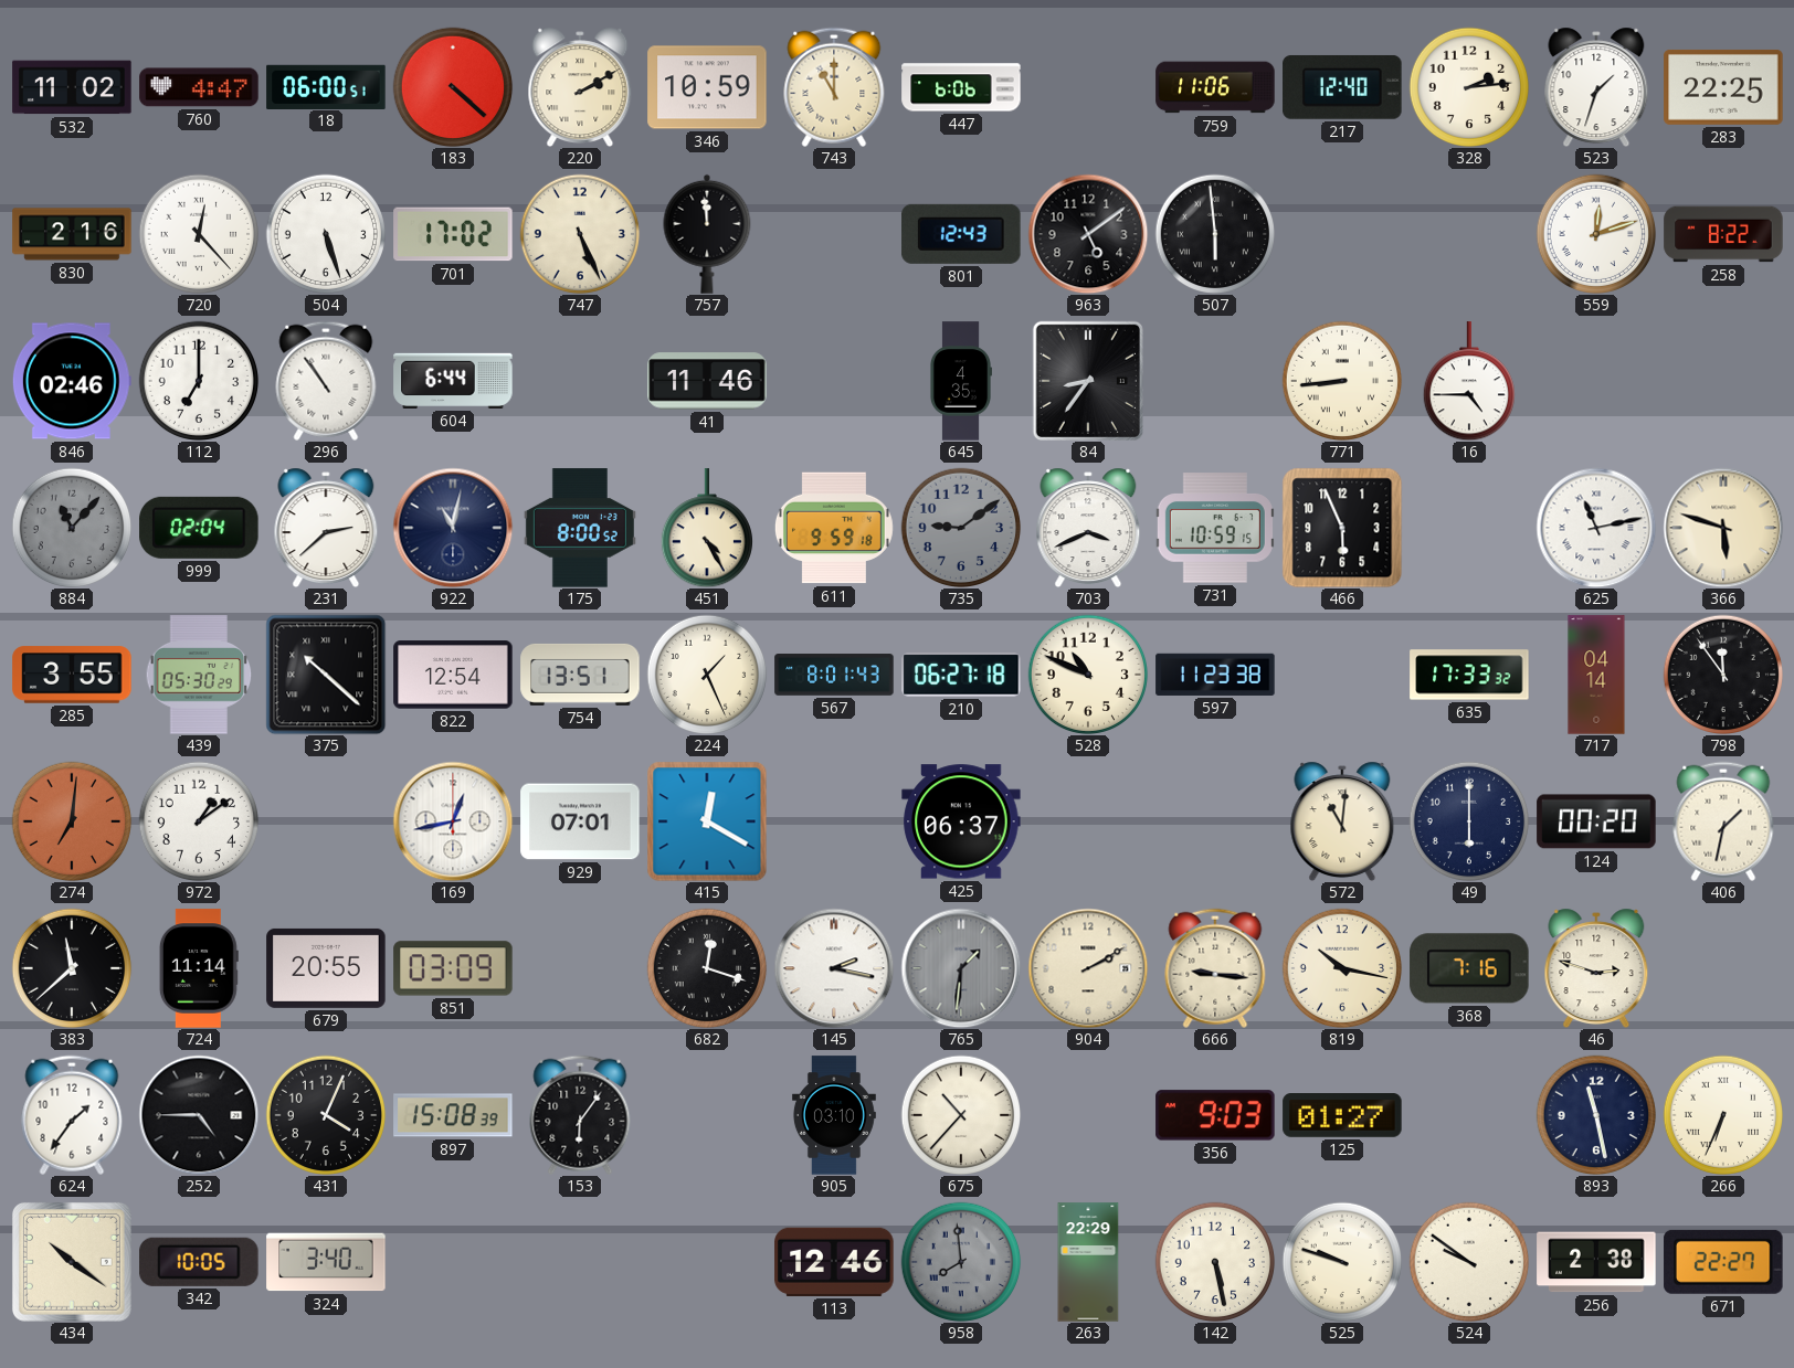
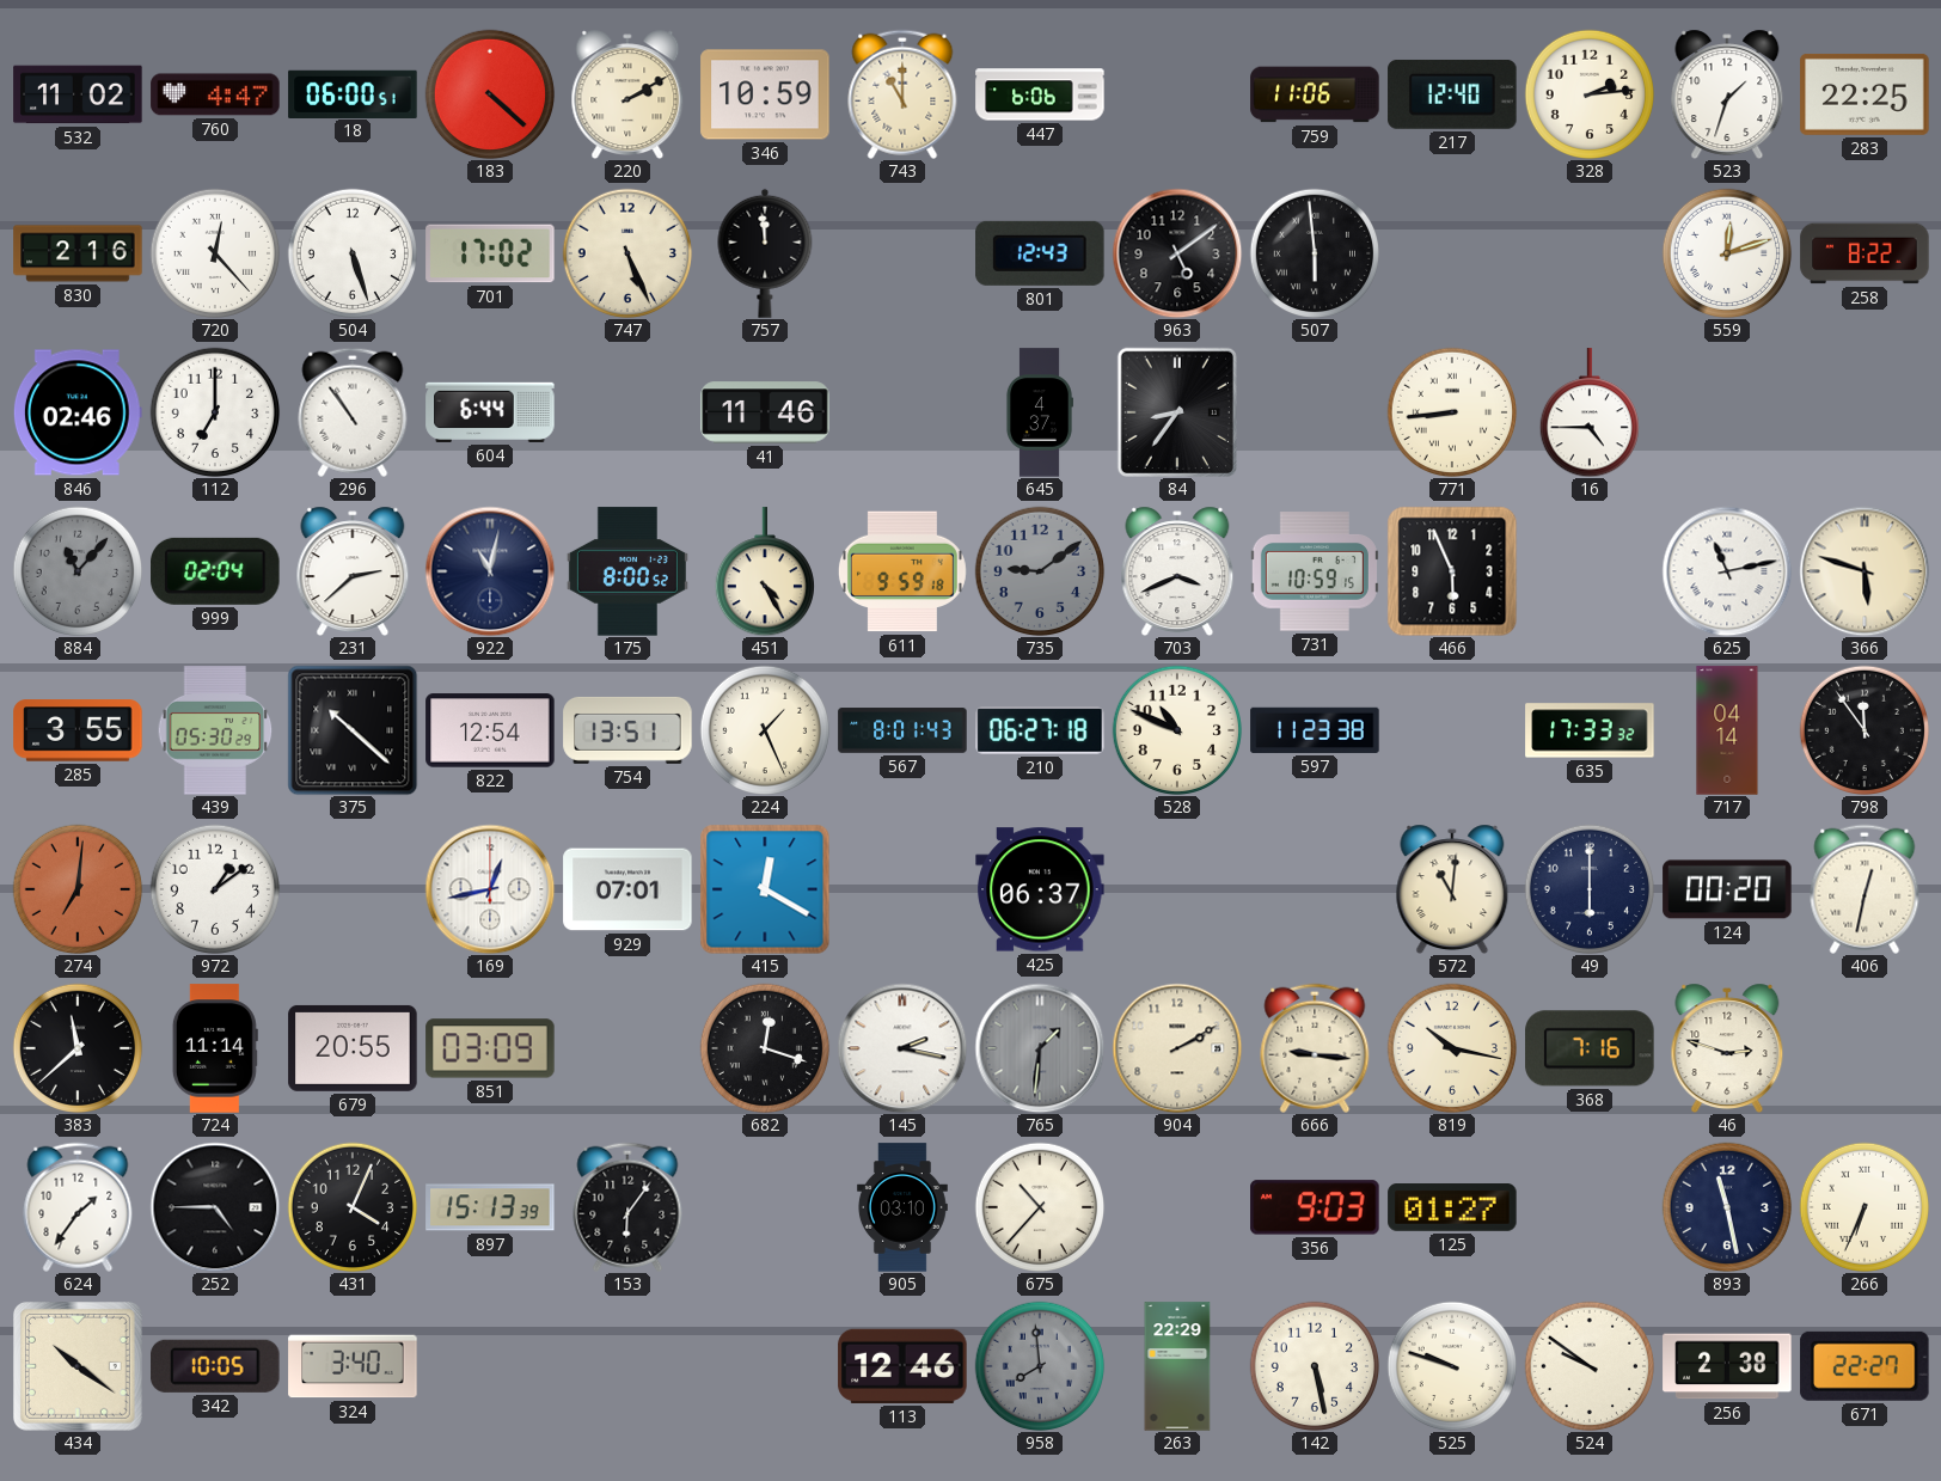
645: 4:35 -> 4:37 (1039, 412)
406: 1:32 -> 12:32 (1865, 889)
897: 15:08 -> 15:13 (490, 1207)
